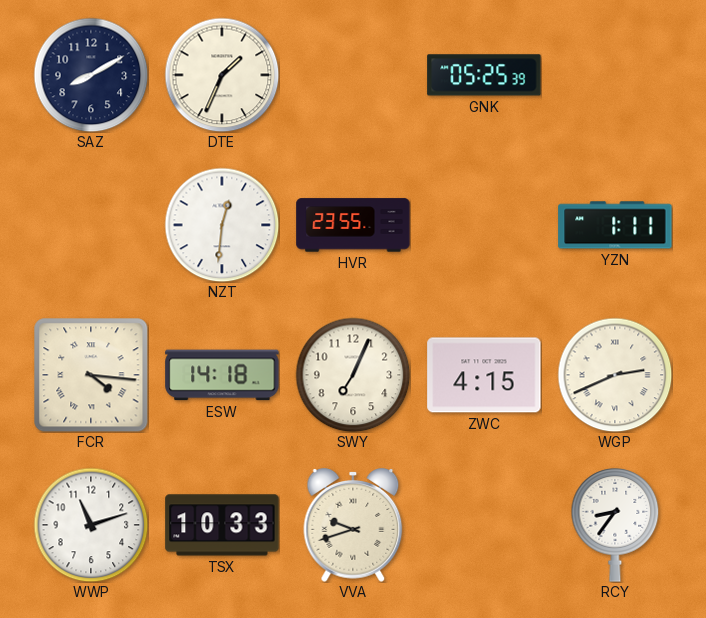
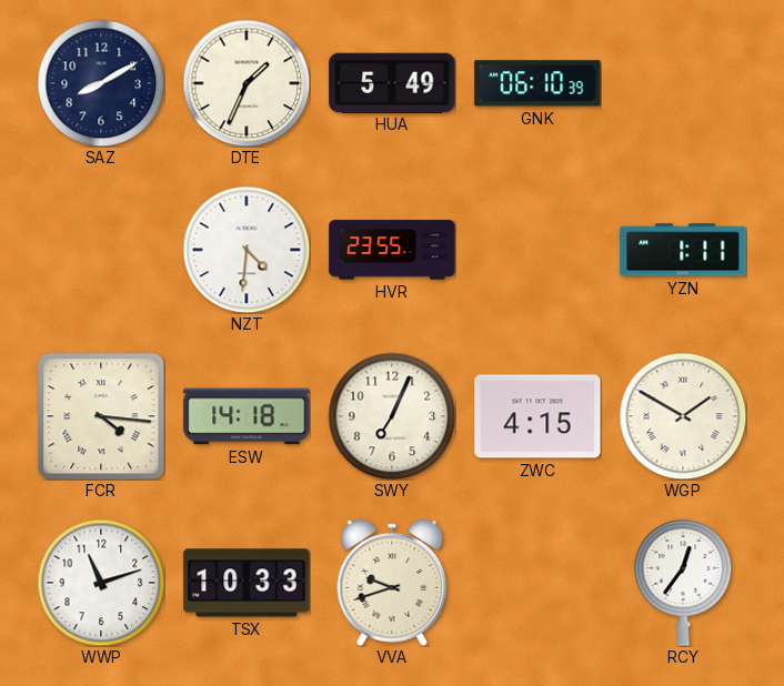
HUA: none -> 5:49 (392, 82)
GNK: 05:25 -> 06:10 (537, 83)
NZT: 12:31 -> 4:31 (247, 250)
WGP: 2:41 -> 1:50 (683, 416)
RCY: 8:36 -> 12:36 (683, 583)
